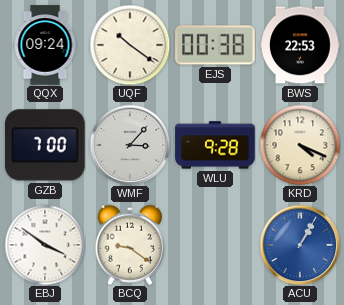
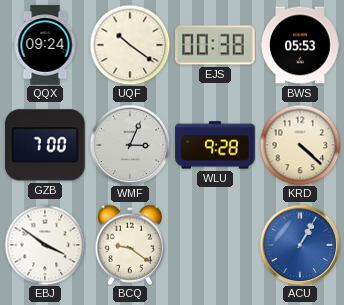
BWS: 22:53 -> 05:53 (300, 45)
WMF: 3:07 -> 3:04 (130, 145)
KRD: 4:19 -> 4:22 (300, 145)
